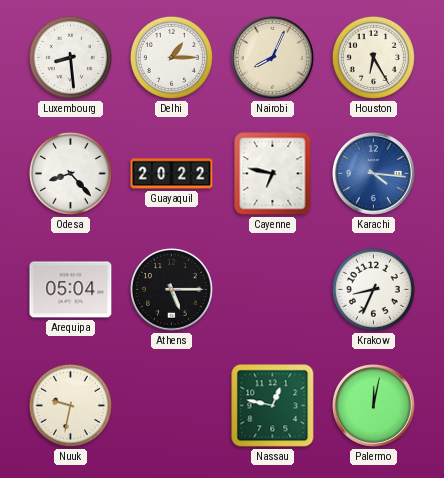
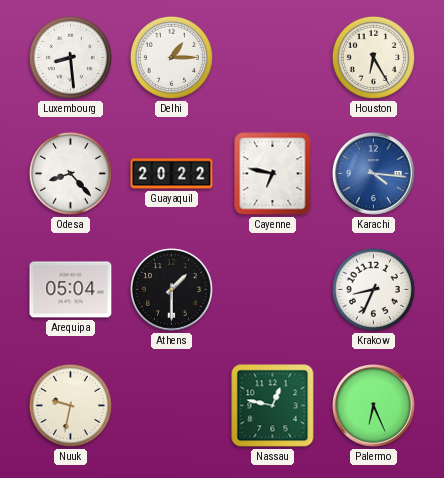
Nairobi: 8:04 -> none (273, 58)
Athens: 5:15 -> 1:30 (172, 290)
Palermo: 12:02 -> 6:26 (374, 406)
